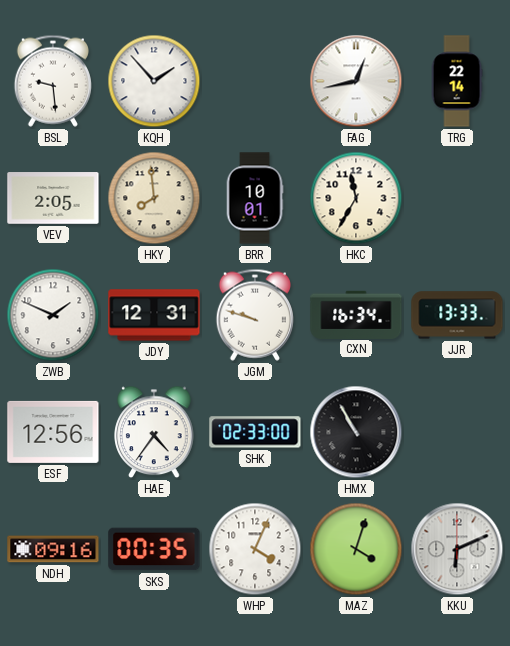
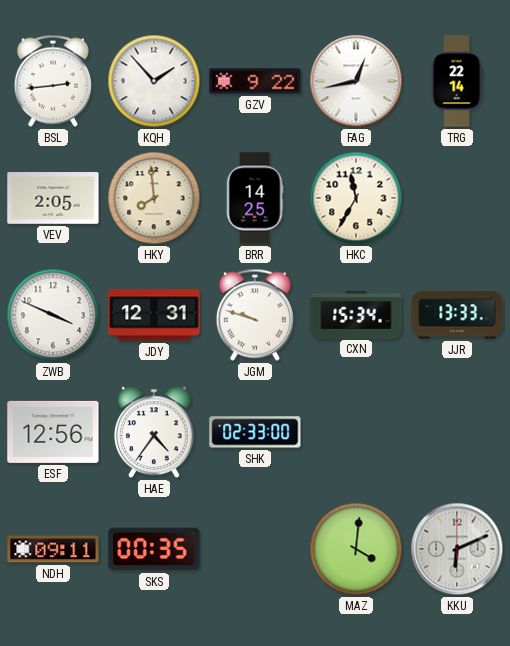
BSL: 9:29 -> 2:44 (53, 81)
GZV: none -> 9:22 (255, 81)
BRR: 10:01 -> 14:25 (255, 198)
ZWB: 1:49 -> 3:49 (53, 315)
CXN: 16:34 -> 15:34 (356, 314)
HMX: 10:55 -> none (356, 432)
NDH: 09:16 -> 09:11 (53, 549)
WHP: 4:04 -> none (255, 549)
MAZ: 4:03 -> 4:01 (356, 549)
